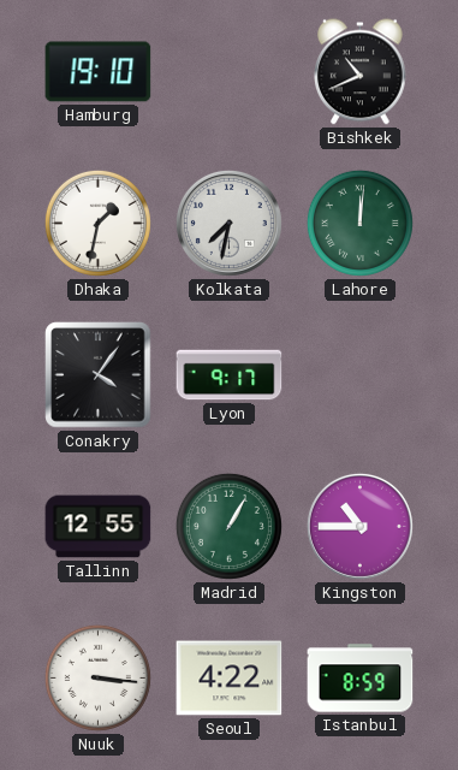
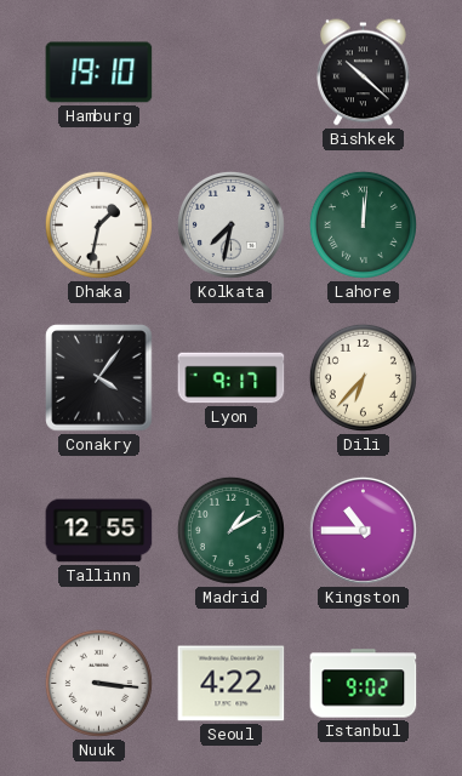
Bishkek: 10:41 -> 10:22 (364, 73)
Dili: none -> 6:37 (363, 377)
Madrid: 1:05 -> 1:10 (230, 530)
Istanbul: 8:59 -> 9:02 (364, 684)
